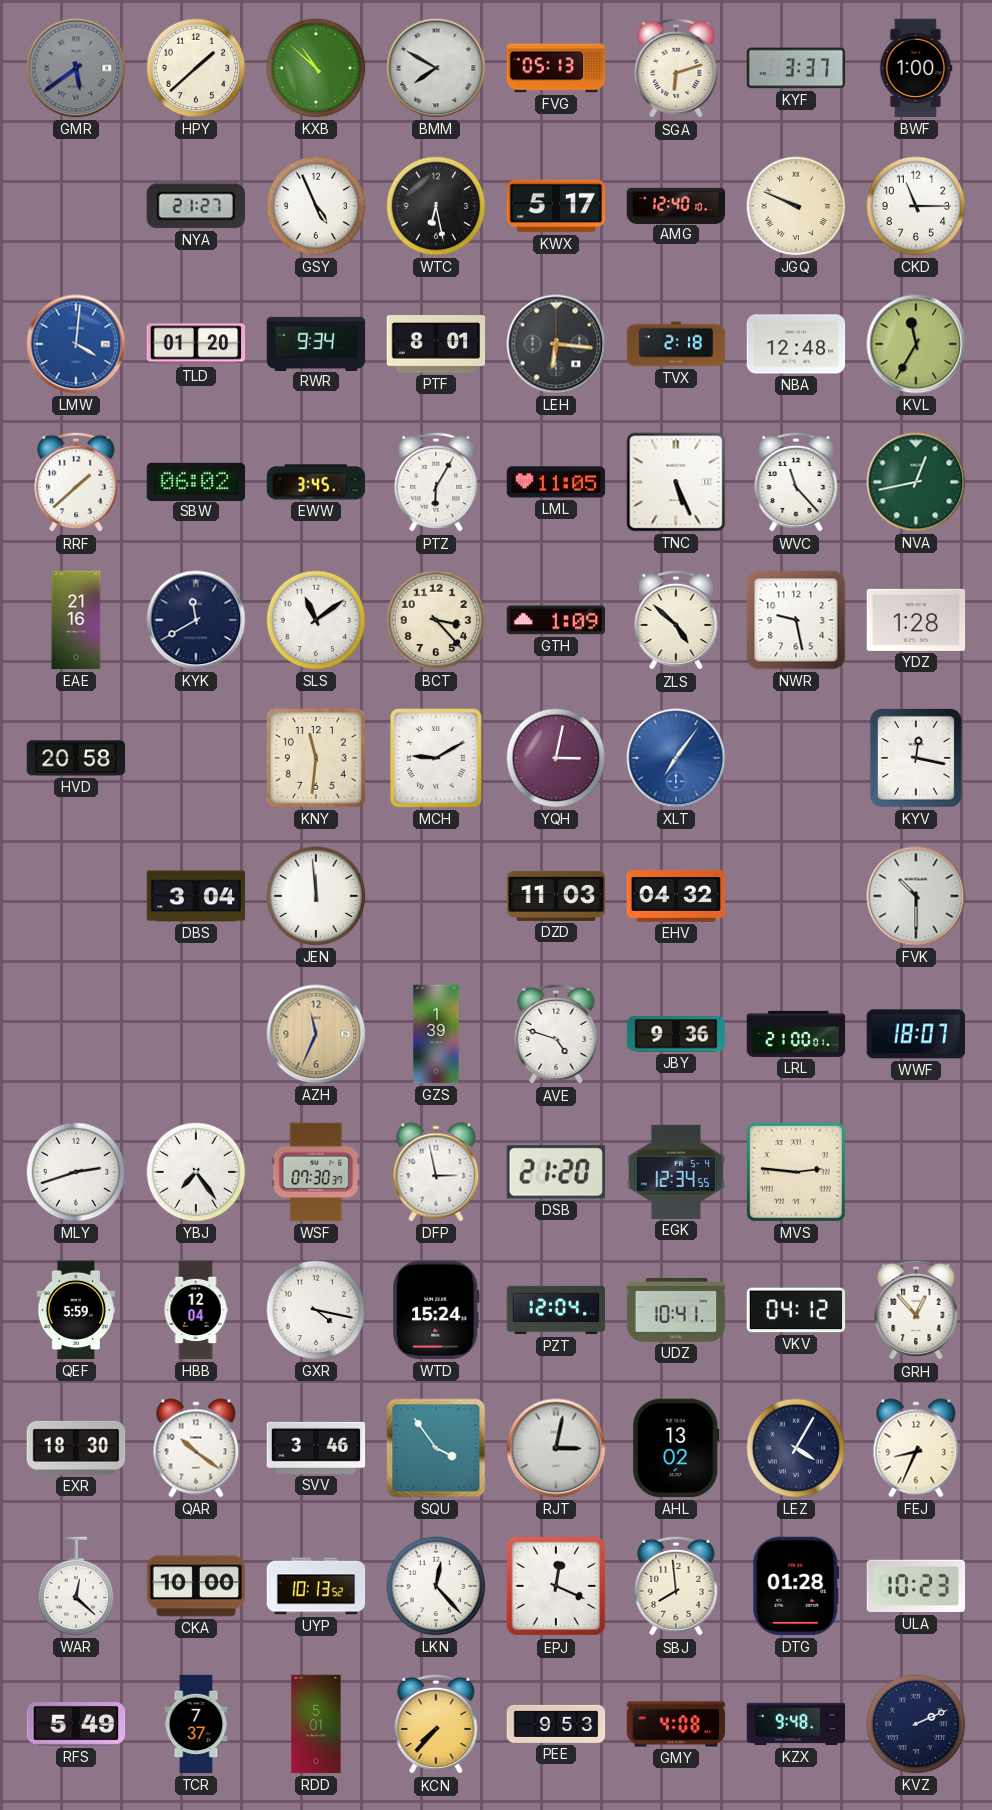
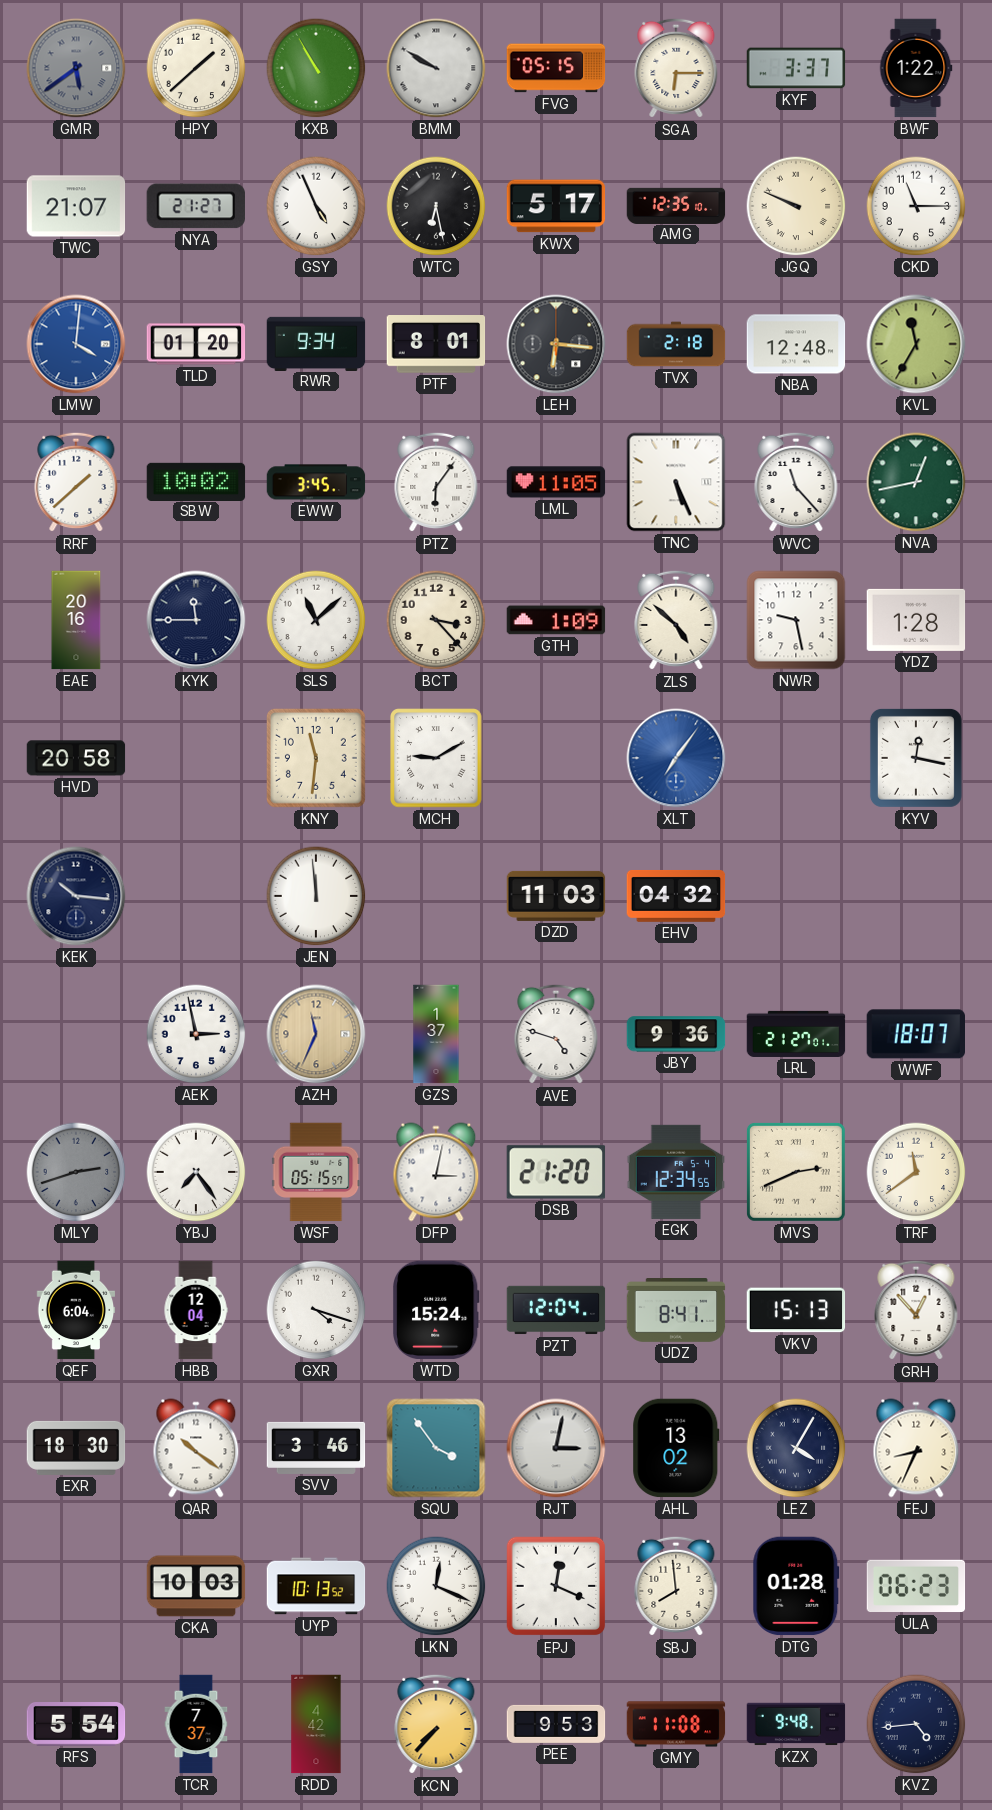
KXB: 10:52 -> 10:55 (316, 68)
BMM: 7:50 -> 9:50 (436, 68)
FVG: 05:13 -> 05:15 (556, 68)
SGA: 6:12 -> 6:15 (676, 68)
BWF: 1:00 -> 1:22 (916, 68)
TWC: none -> 21:07 (76, 206)
AMG: 12:40 -> 12:35 (676, 205)
SBW: 06:02 -> 10:02 (196, 481)
PTZ: 6:05 -> 6:06 (436, 482)
EAE: 21:16 -> 20:16 (76, 620)
KYK: 11:40 -> 11:45 (196, 620)
SLS: 11:09 -> 11:08 (316, 620)
YQH: 3:02 -> none (556, 758)
KEK: none -> 10:16 (76, 896)
DBS: 3:04 -> none (196, 896)
FVK: 10:30 -> none (916, 896)
AEK: none -> 2:58 (196, 1034)
GZS: 1:39 -> 1:37 (436, 1034)
LRL: 21:00 -> 21:27 (796, 1034)
MLY dial: white -> grey (76, 1172)
WSF: 07:30 -> 05:15 (316, 1172)
DFP: 2:58 -> 3:02 (436, 1172)
MVS: 2:46 -> 2:41 (796, 1172)
TRF: none -> 11:39 (916, 1172)
QEF: 5:59 -> 6:04 (76, 1310)
GXR: 4:17 -> 4:18 (316, 1310)
UDZ: 10:41 -> 8:41 (676, 1311)
VKV: 04:12 -> 15:13 (796, 1310)
WAR: 12:22 -> none (76, 1586)
CKA: 10:00 -> 10:03 (196, 1586)
LKN: 12:23 -> 12:19 (436, 1586)
ULA: 10:23 -> 06:23 (916, 1586)
RFS: 5:49 -> 5:54 (76, 1725)
RDD: 5:01 -> 4:42 (316, 1724)
GMY: 4:08 -> 11:08 (676, 1724)
KVZ: 2:11 -> 4:44 (916, 1724)
